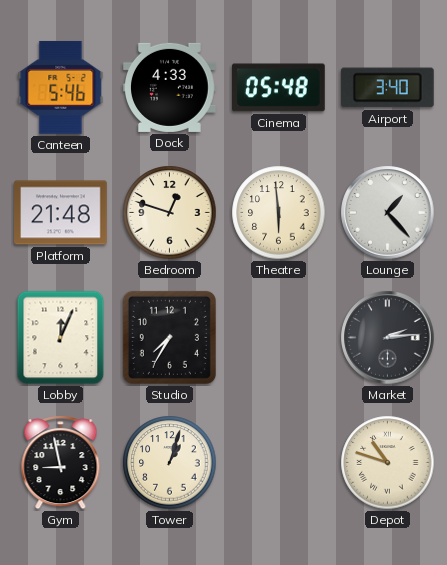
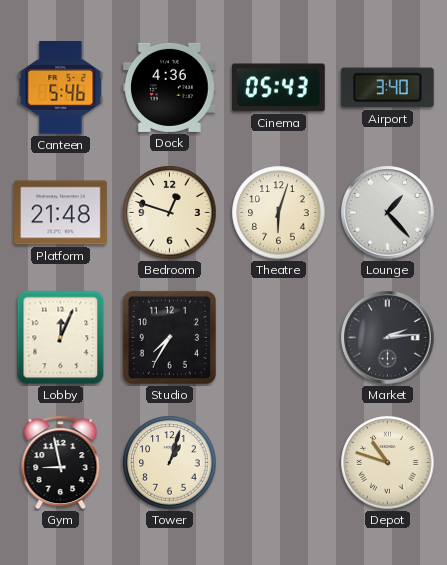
Dock: 4:33 -> 4:36 (170, 87)
Cinema: 05:48 -> 05:43 (279, 88)
Theatre: 5:59 -> 6:03 (279, 213)
